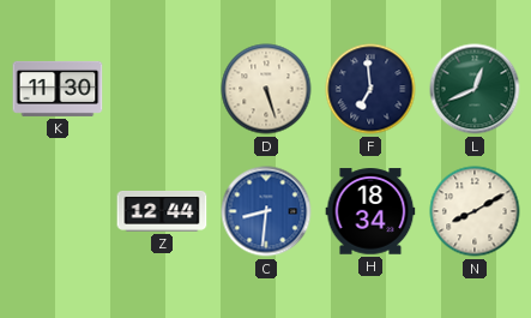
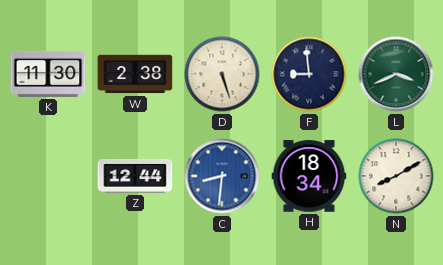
W: none -> 2:38 (135, 74)
F: 6:59 -> 8:59 (309, 74)
L: 12:41 -> 3:41 (396, 74)
